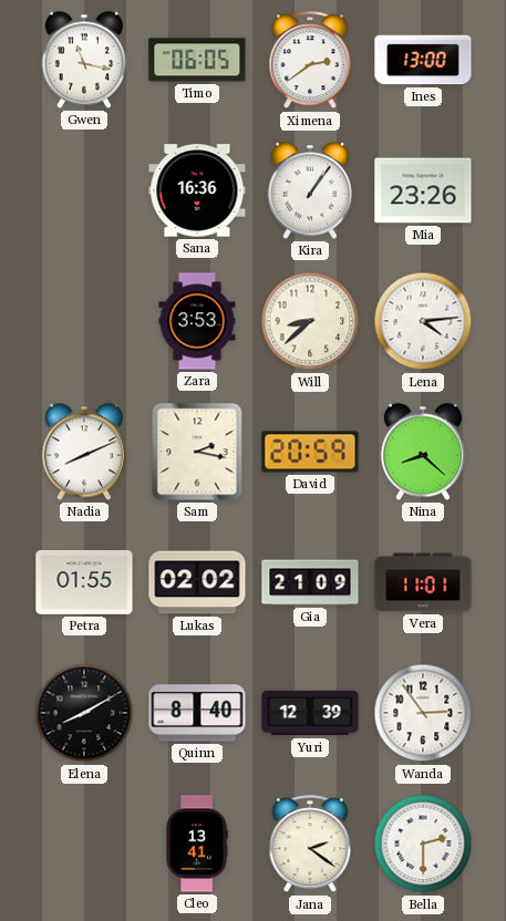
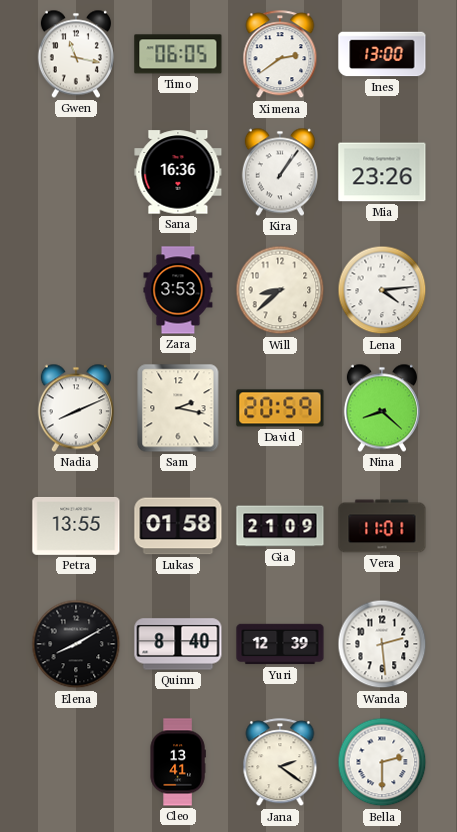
Petra: 01:55 -> 13:55 (76, 526)
Lukas: 02:02 -> 01:58 (178, 526)
Wanda: 2:54 -> 2:29 (382, 644)
